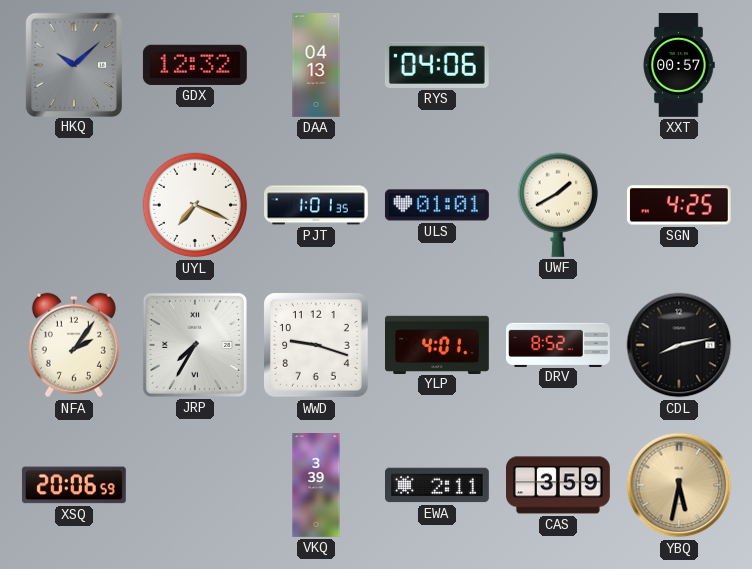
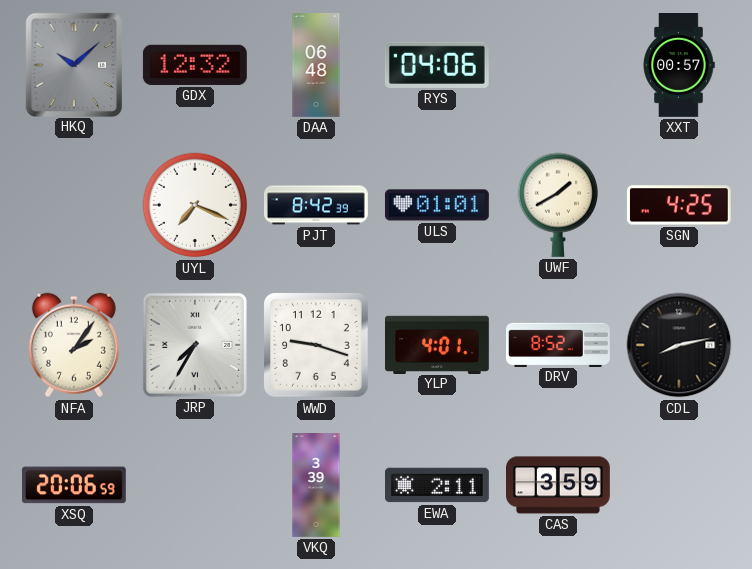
DAA: 04:13 -> 06:48 (316, 66)
PJT: 1:01 -> 8:42 (317, 205)
YBQ: 5:32 -> none (679, 485)
